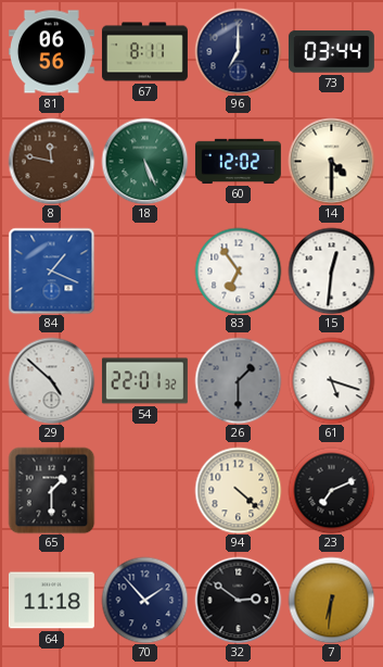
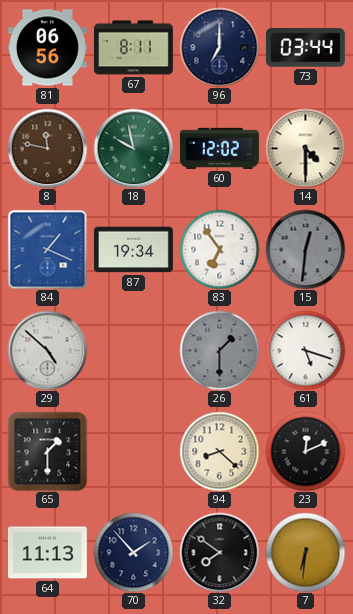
18: 5:26 -> 9:58 (133, 148)
87: none -> 19:34 (133, 250)
15 dial: white -> grey (305, 249)
54: 22:01 -> none (144, 381)
94: 4:22 -> 8:22 (219, 451)
23: 7:11 -> 12:11 (305, 451)
64: 11:18 -> 11:13 (47, 553)
32: 2:51 -> 7:51 (219, 552)
